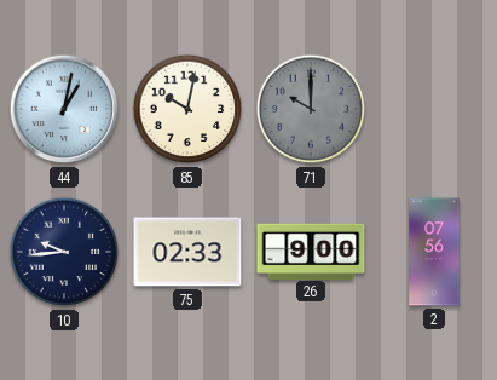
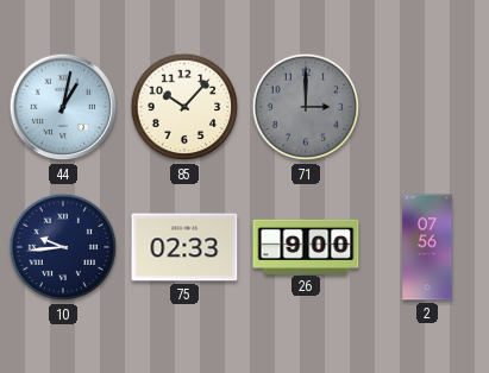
85: 10:02 -> 10:07 (184, 107)
71: 10:00 -> 3:00 (306, 107)
